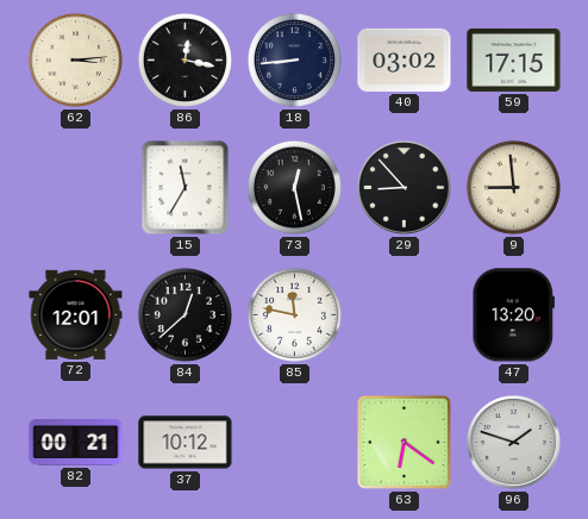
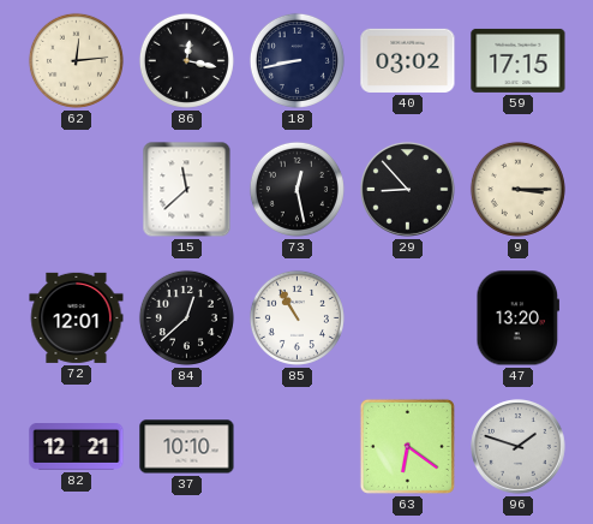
62: 3:14 -> 12:14 (76, 60)
18: 8:44 -> 8:43 (296, 60)
15: 11:35 -> 11:38 (187, 190)
9: 8:59 -> 3:15 (517, 189)
85: 11:47 -> 10:55 (296, 317)
82: 00:21 -> 12:21 (77, 447)
37: 10:12 -> 10:10 (187, 447)
